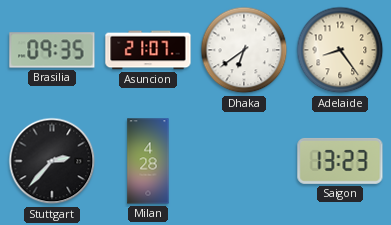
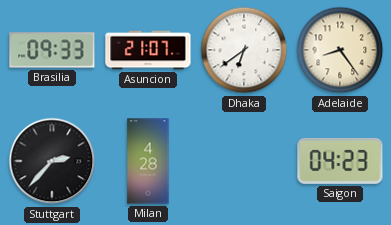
Brasilia: 09:35 -> 09:33 (52, 50)
Saigon: 13:23 -> 04:23 (340, 161)
